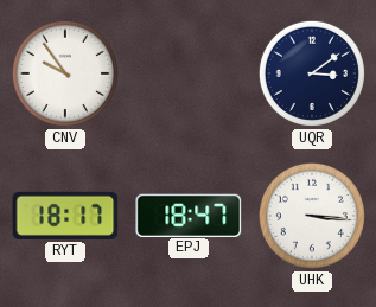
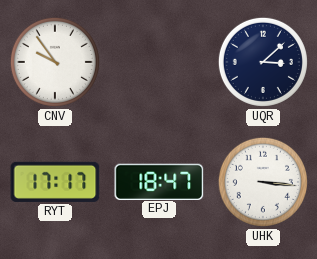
UQR: 3:09 -> 3:08 (263, 62)
RYT: 18:17 -> 17:17 (55, 182)
